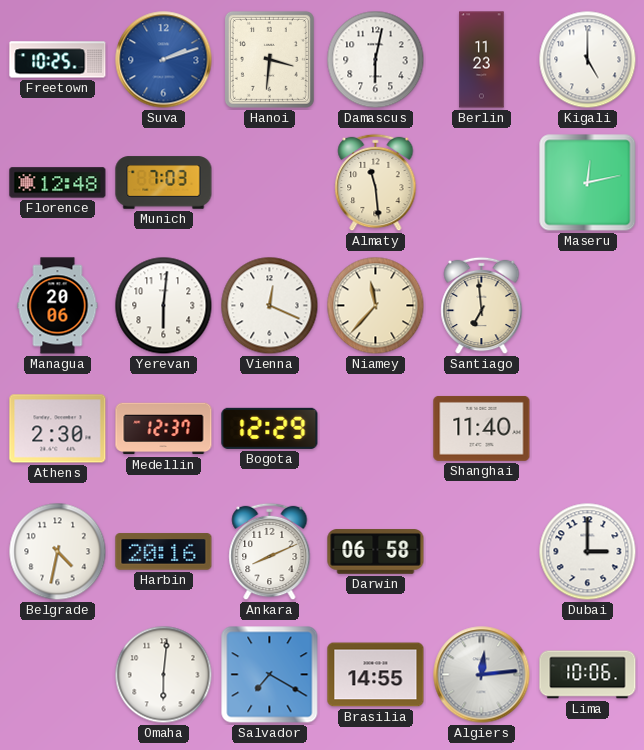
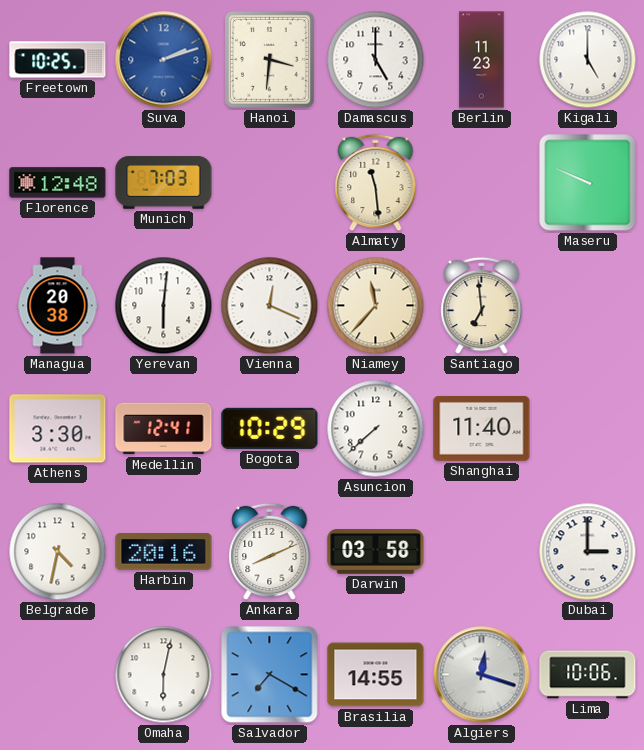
Damascus: 6:02 -> 5:00 (376, 60)
Maseru: 12:13 -> 9:49 (588, 183)
Managua: 20:06 -> 20:38 (58, 306)
Athens: 2:30 -> 3:30 (58, 429)
Medellin: 12:37 -> 12:41 (164, 429)
Bogota: 12:29 -> 10:29 (270, 428)
Asuncion: none -> 7:38 (376, 429)
Darwin: 06:58 -> 03:58 (376, 552)
Omaha: 6:01 -> 6:02 (164, 675)
Algiers: 12:14 -> 12:18 (482, 675)
